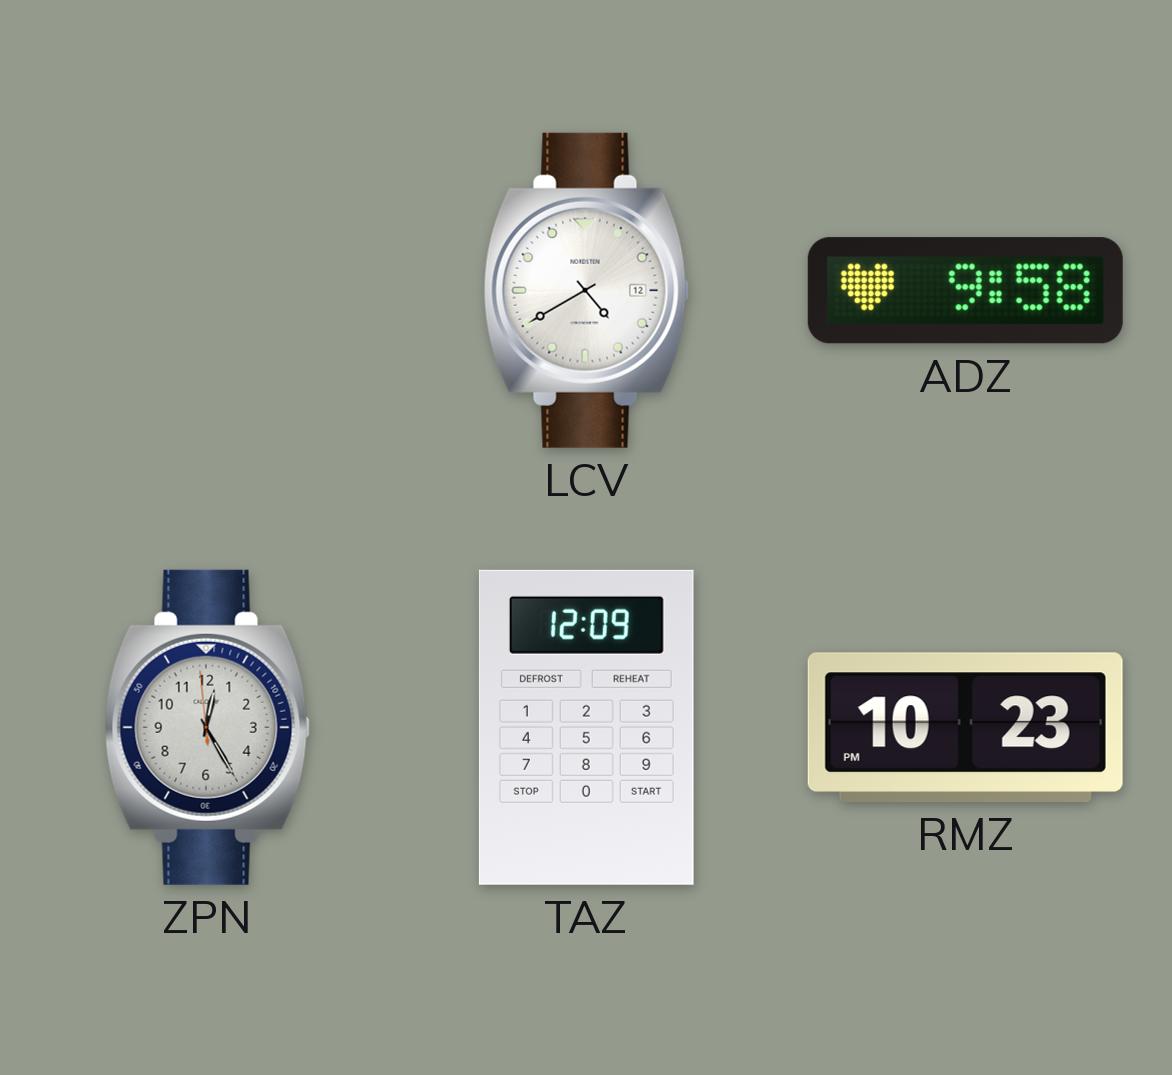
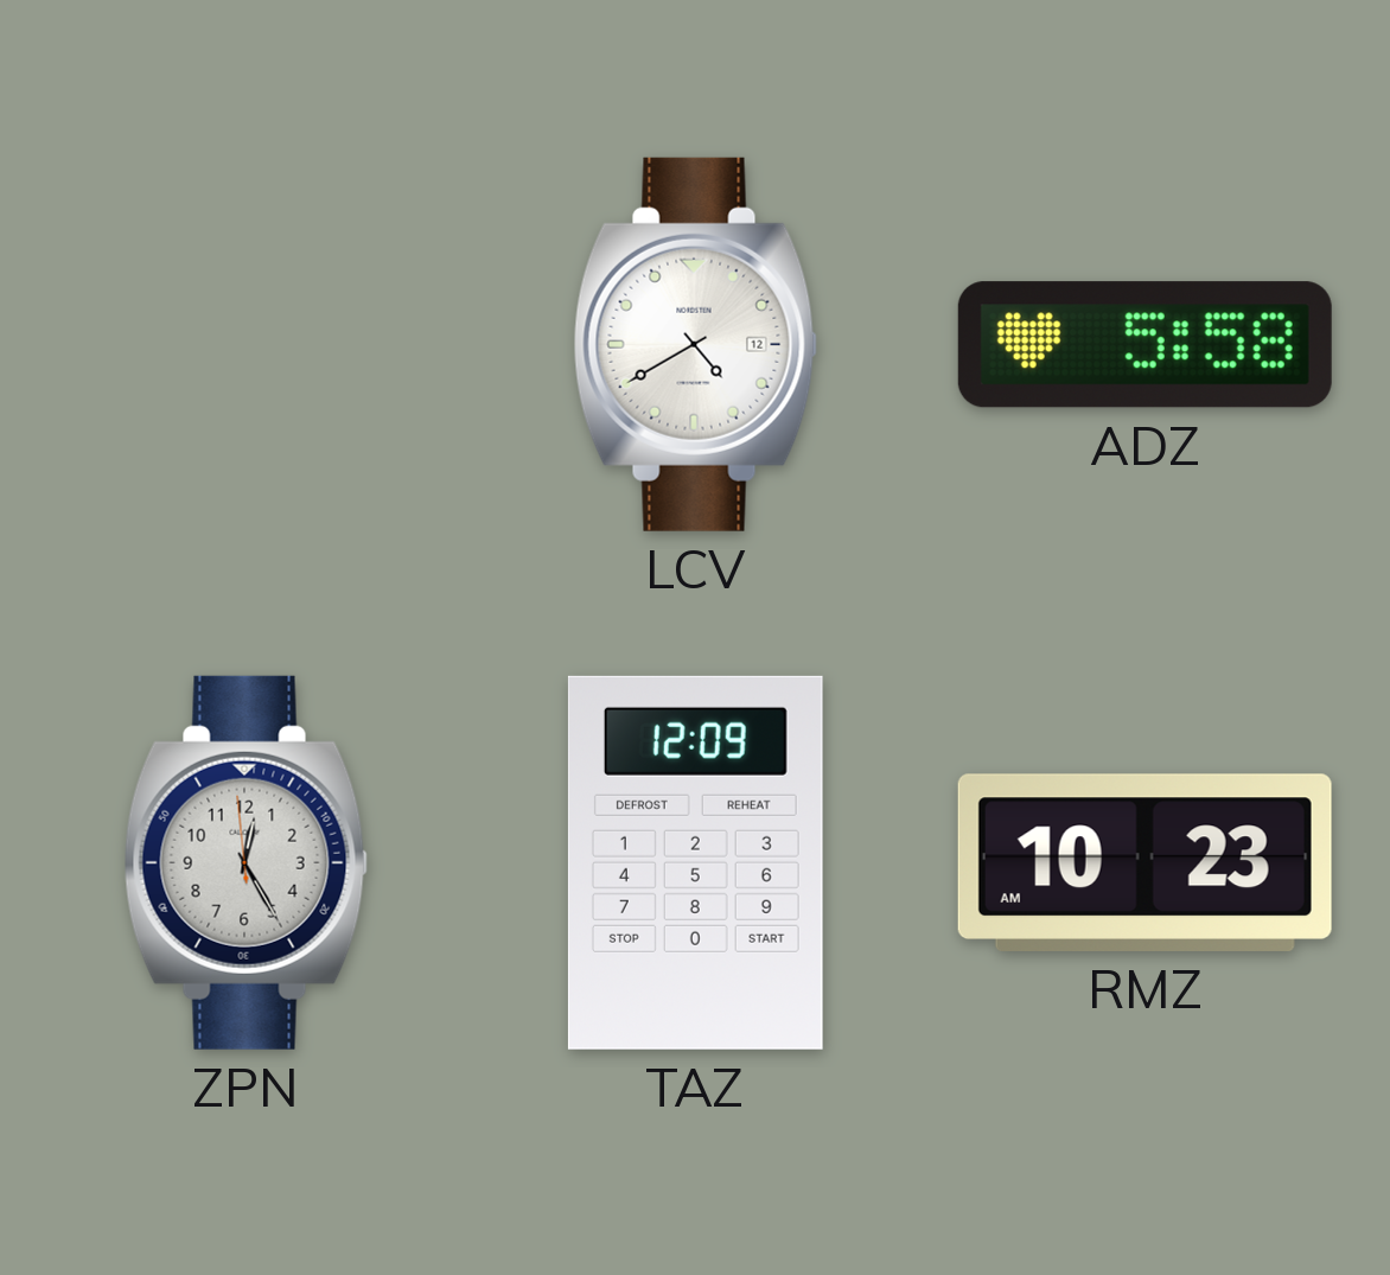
ADZ: 9:58 -> 5:58 (1144, 345)
RMZ: 10:23 PM -> 10:23 AM (1144, 862)
